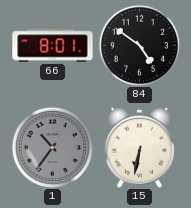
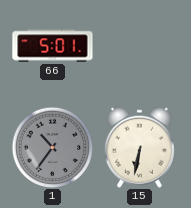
66: 8:01 -> 5:01 (53, 46)
84: 4:51 -> none (139, 45)
